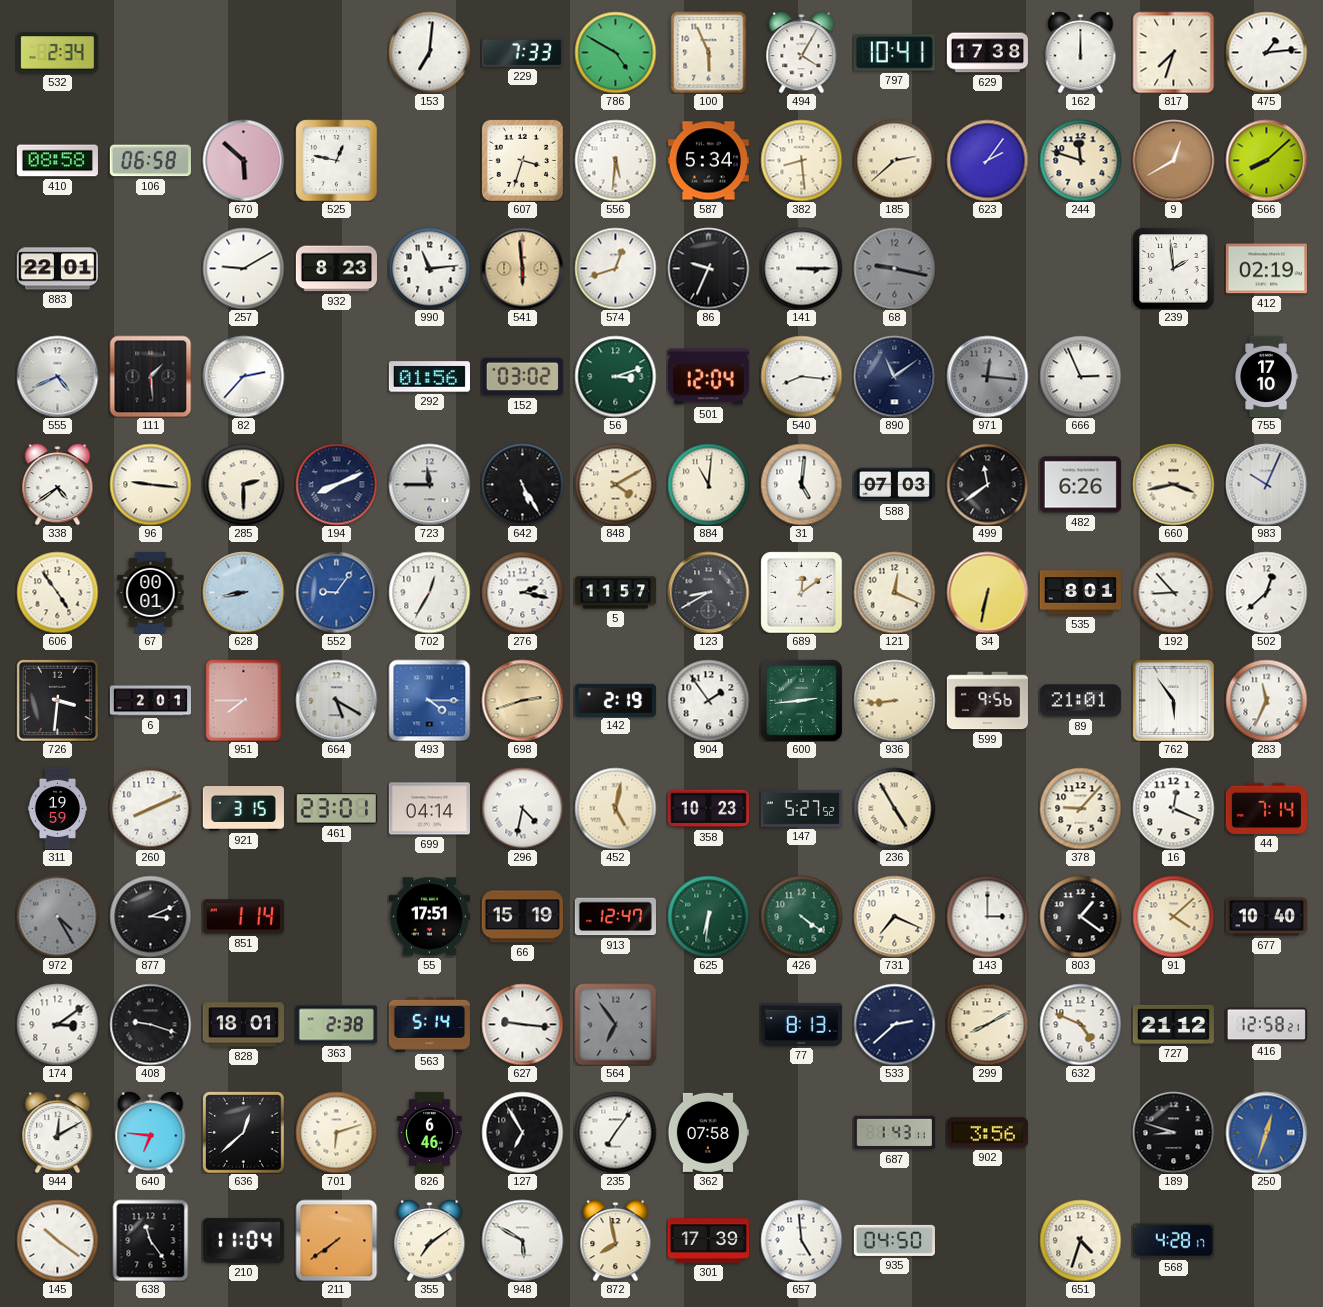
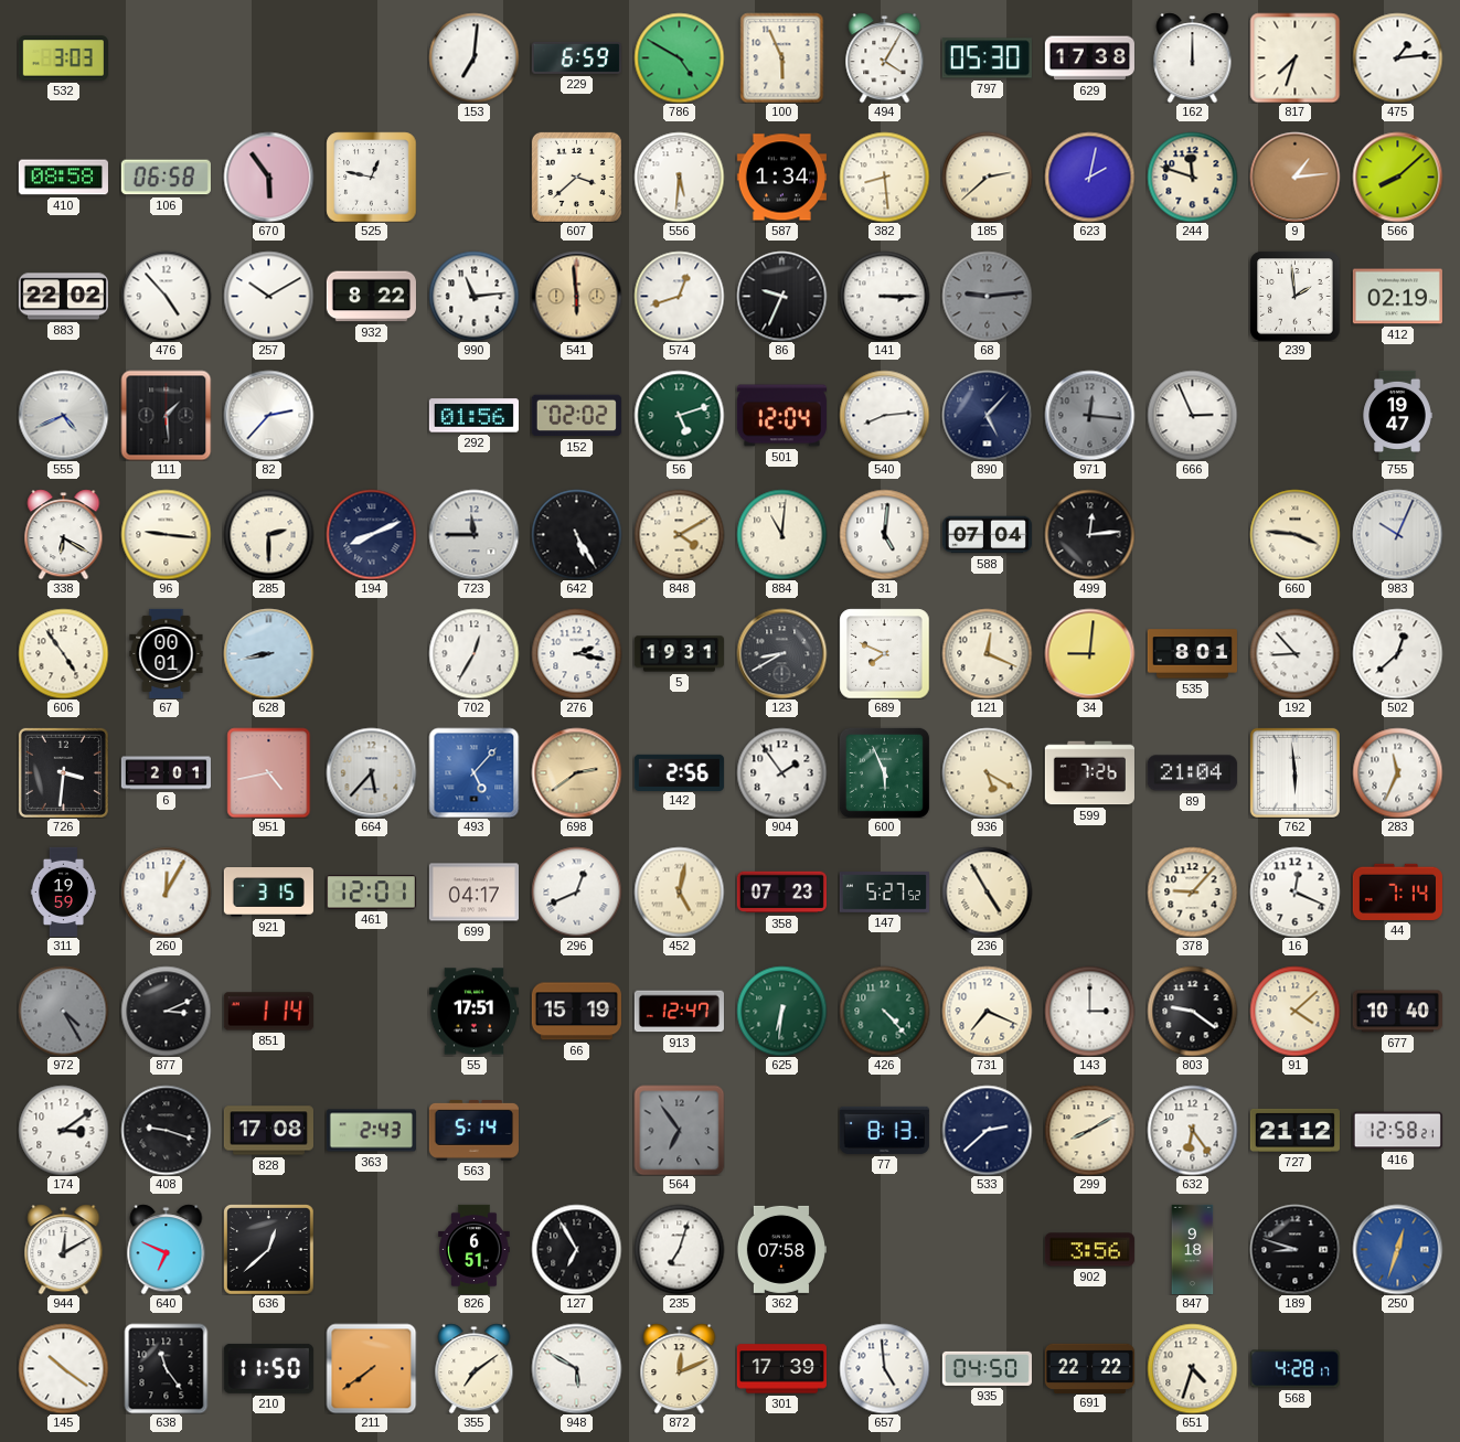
532: 2:34 -> 3:03 (63, 58)
229: 7:33 -> 6:59 (576, 57)
797: 10:41 -> 05:30 (987, 58)
670: 5:52 -> 5:54 (268, 177)
607: 3:33 -> 3:38 (576, 177)
587: 5:34 -> 1:34 (781, 178)
623: 2:06 -> 2:02 (1089, 177)
9: 12:40 -> 1:14 (1294, 177)
883: 22:01 -> 22:02 (63, 297)
476: none -> 4:53 (166, 296)
257: 9:10 -> 10:10 (268, 296)
932: 8:23 -> 8:22 (371, 297)
68: 9:17 -> 9:14 (987, 296)
152: 03:02 -> 02:02 (576, 416)
56: 3:12 -> 5:12 (679, 415)
540: 8:16 -> 8:14 (884, 415)
890: 11:09 -> 5:07 (987, 415)
755: 17:10 -> 19:47 (1397, 415)
338: 4:39 -> 6:20 (64, 534)
588: 07:03 -> 07:04 (987, 535)
499: 11:39 -> 12:14 (1089, 534)
482: 6:26 -> none (1080, 485)
660: 3:43 -> 3:46 (1294, 534)
552: 9:06 -> none (336, 592)
5: 11:57 -> 19:31 (679, 654)
689: 12:09 -> 7:49 (884, 653)
34: 6:32 -> 9:01 (1089, 653)
951: 7:45 -> 4:43 (269, 772)
664: 5:20 -> 5:37 (371, 772)
493: 4:15 -> 5:07 (473, 772)
698: 2:42 -> 2:39 (576, 772)
142: 2:19 -> 2:56 (679, 772)
600: 2:44 -> 5:56 (884, 772)
936: 8:44 -> 5:20 (987, 772)
599: 9:56 -> 7:26 (1089, 773)
89: 21:01 -> 21:04 (1192, 773)
762: 5:54 -> 5:59 (1294, 772)
260: 8:11 -> 12:05 (166, 891)
461: 23:01 -> 12:01 (371, 893)
699: 04:14 -> 04:17 (473, 893)
296: 4:32 -> 12:41 (576, 891)
358: 10:23 -> 07:23 (781, 893)
426: 4:21 -> 4:23 (884, 1011)
803: 1:21 -> 9:21 (1192, 1011)
828: 18:01 -> 17:08 (268, 1131)
363: 2:38 -> 2:43 (371, 1131)
627: 9:16 -> none (522, 1024)
632: 4:49 -> 6:24 (1192, 1130)
640: 6:46 -> 6:49 (167, 1249)
701: 6:12 -> none (336, 1132)
826: 6:46 -> 6:51 (475, 1249)
235: 7:06 -> 7:03 (679, 1249)
687: 1:43 -> none (894, 1133)
847: none -> 9:18 (1193, 1249)
210: 11:04 -> 11:50 (268, 1368)
872: 7:58 -> 12:11 (680, 1368)
691: none -> 22:22 (1089, 1368)
